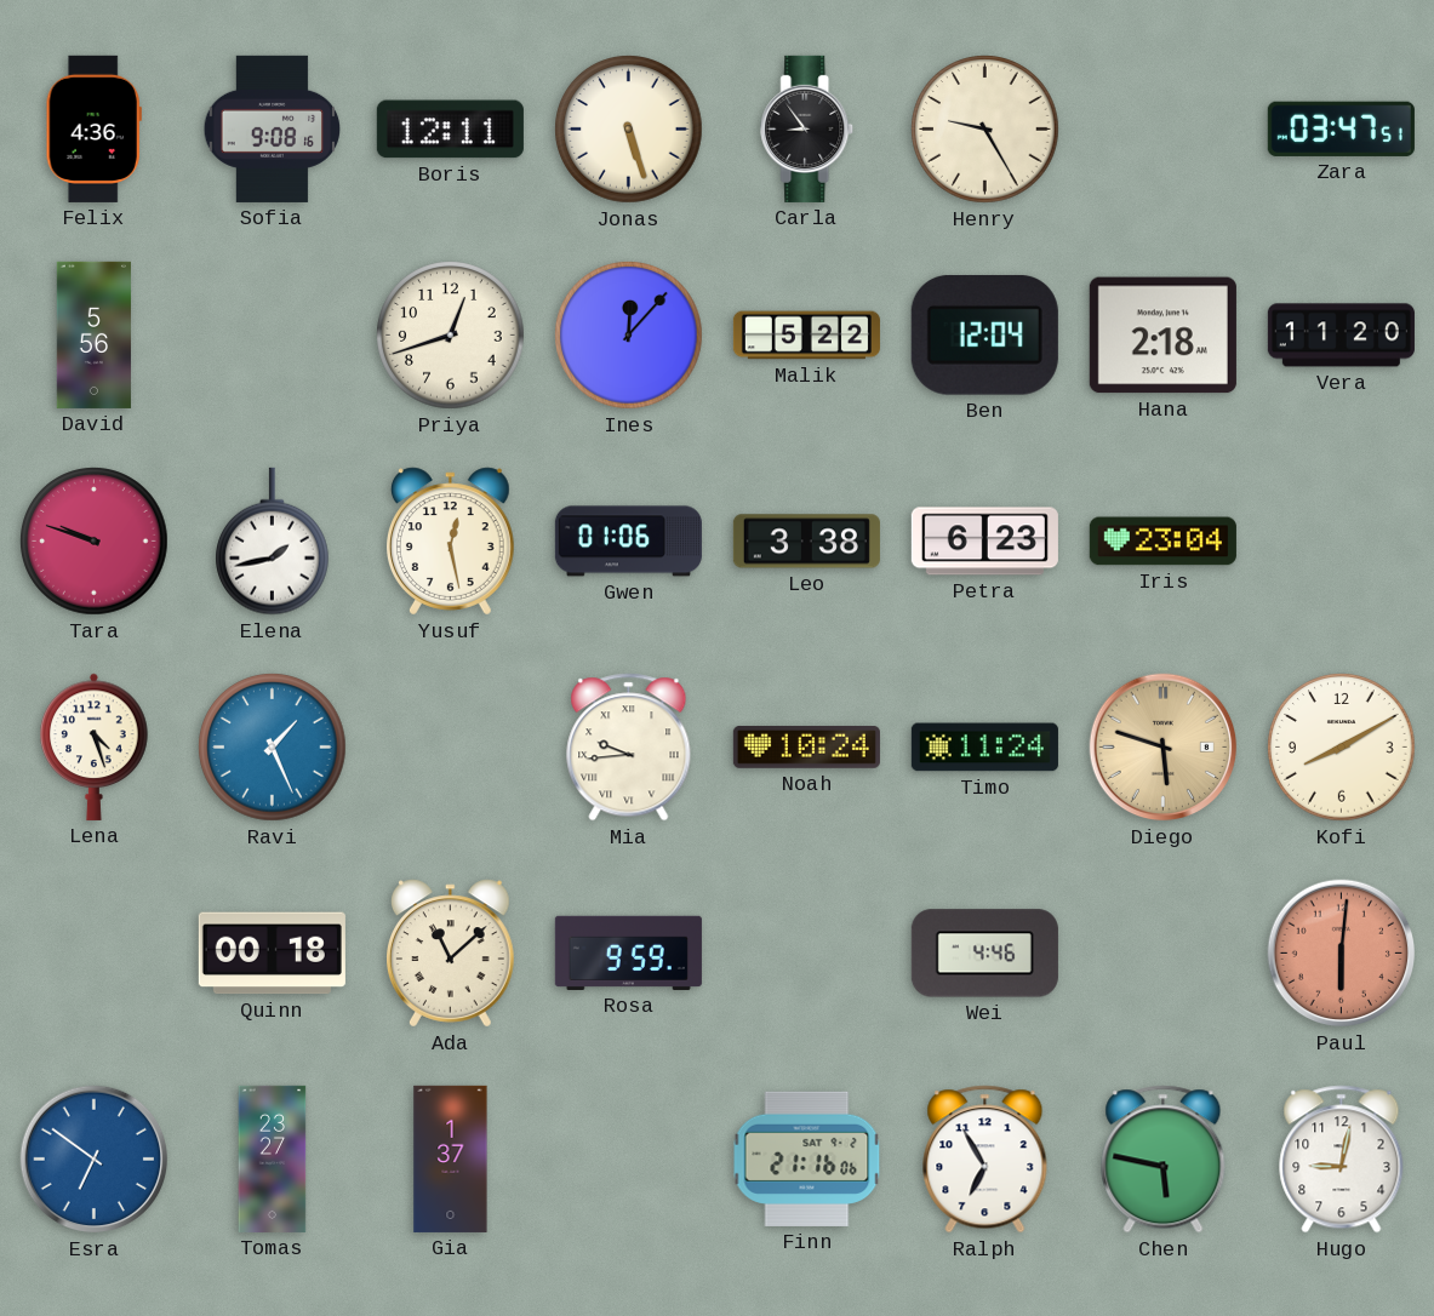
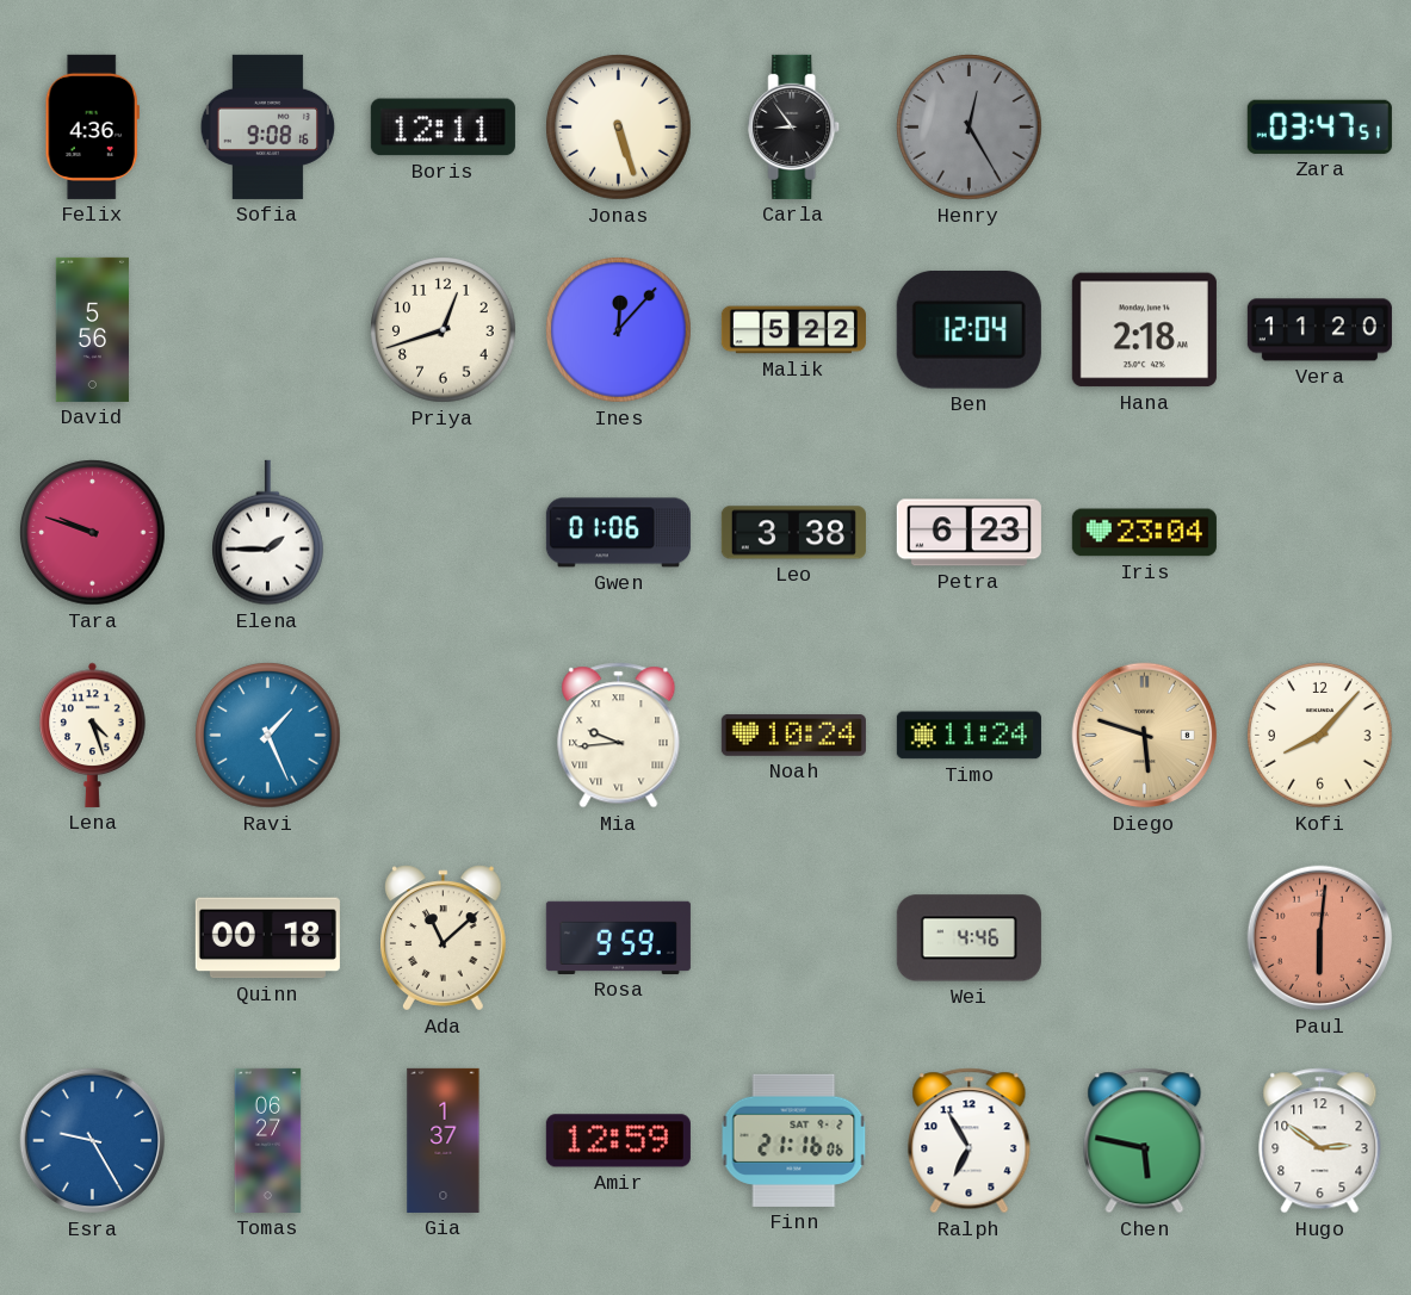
Henry: 9:25 -> 12:25 (970, 128)
Henry dial: cream -> grey (970, 128)
Elena: 1:43 -> 1:45 (268, 533)
Yusuf: 12:28 -> none (451, 542)
Kofi: 8:10 -> 8:07 (1320, 736)
Esra: 6:51 -> 9:25 (93, 1141)
Tomas: 23:27 -> 06:27 (268, 1140)
Amir: none -> 12:59 (618, 1141)
Hugo: 9:02 -> 2:51 (1320, 1141)
